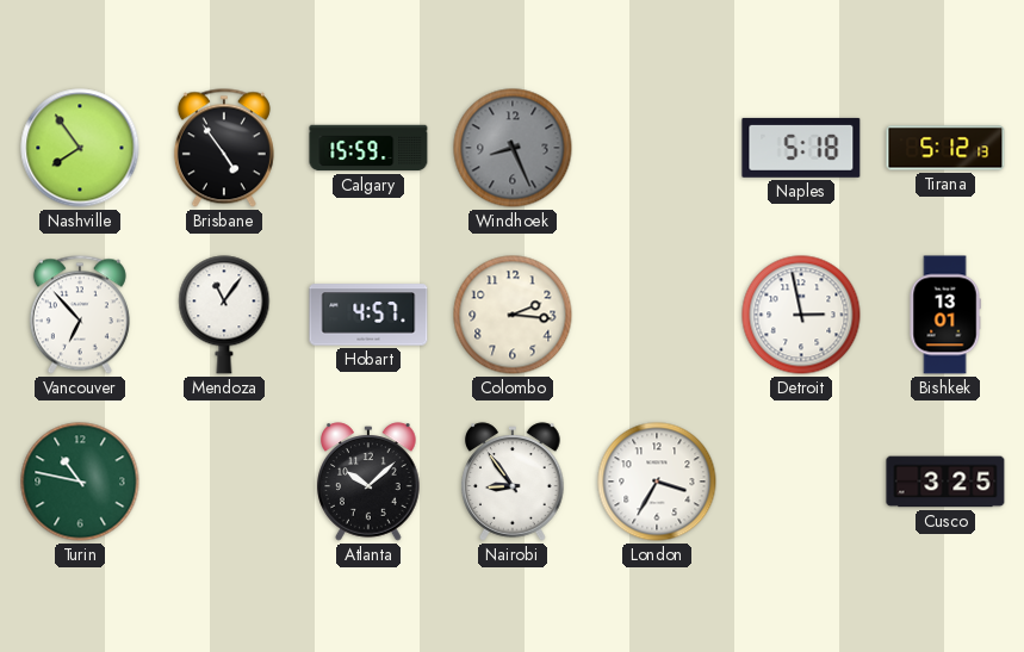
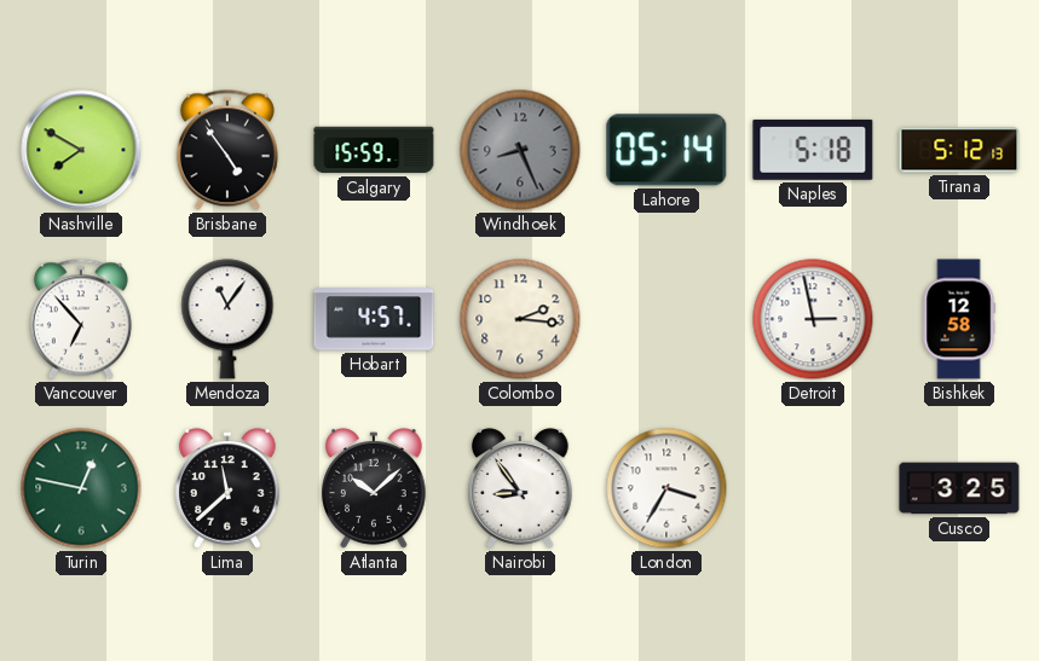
Nashville: 7:54 -> 7:50 (81, 150)
Lahore: none -> 05:14 (666, 150)
Bishkek: 13:01 -> 12:58 (959, 319)
Turin: 10:47 -> 12:47 (81, 488)
Lima: none -> 11:38 (227, 488)
